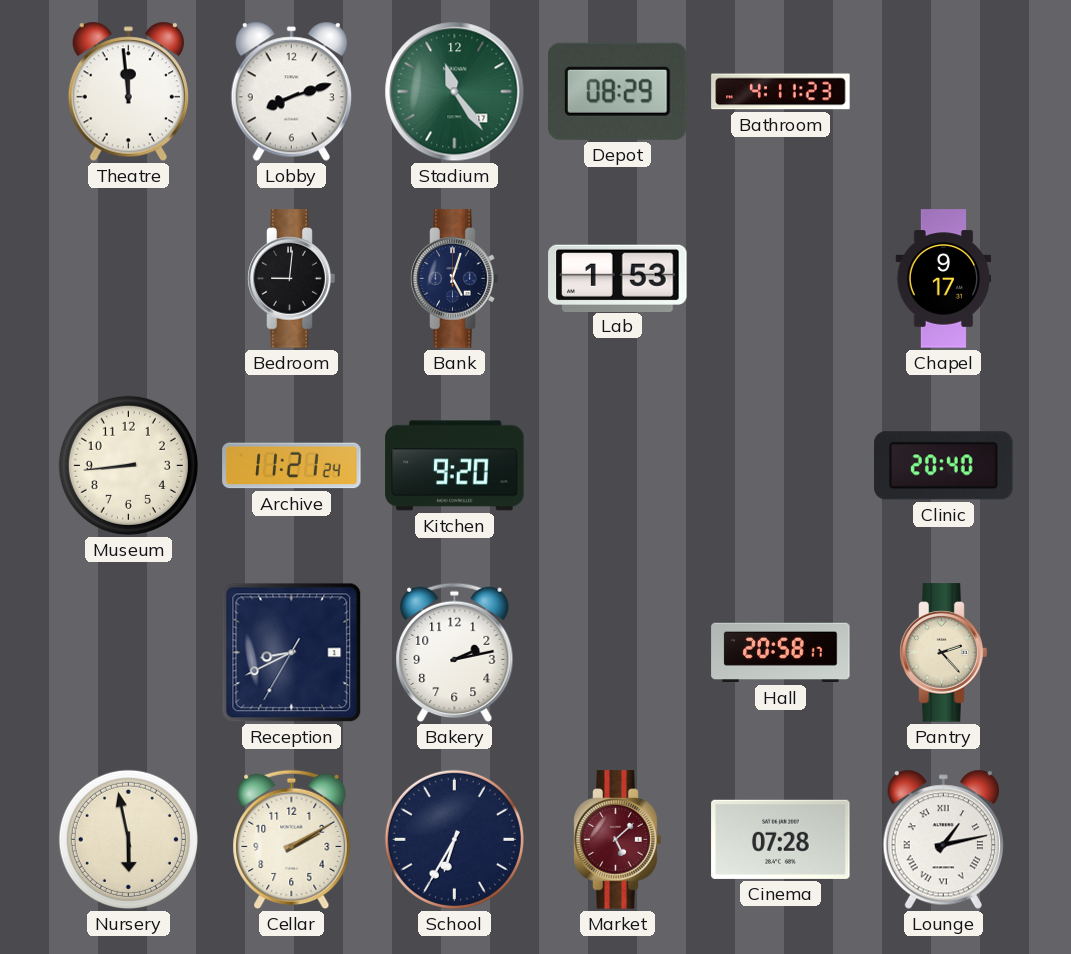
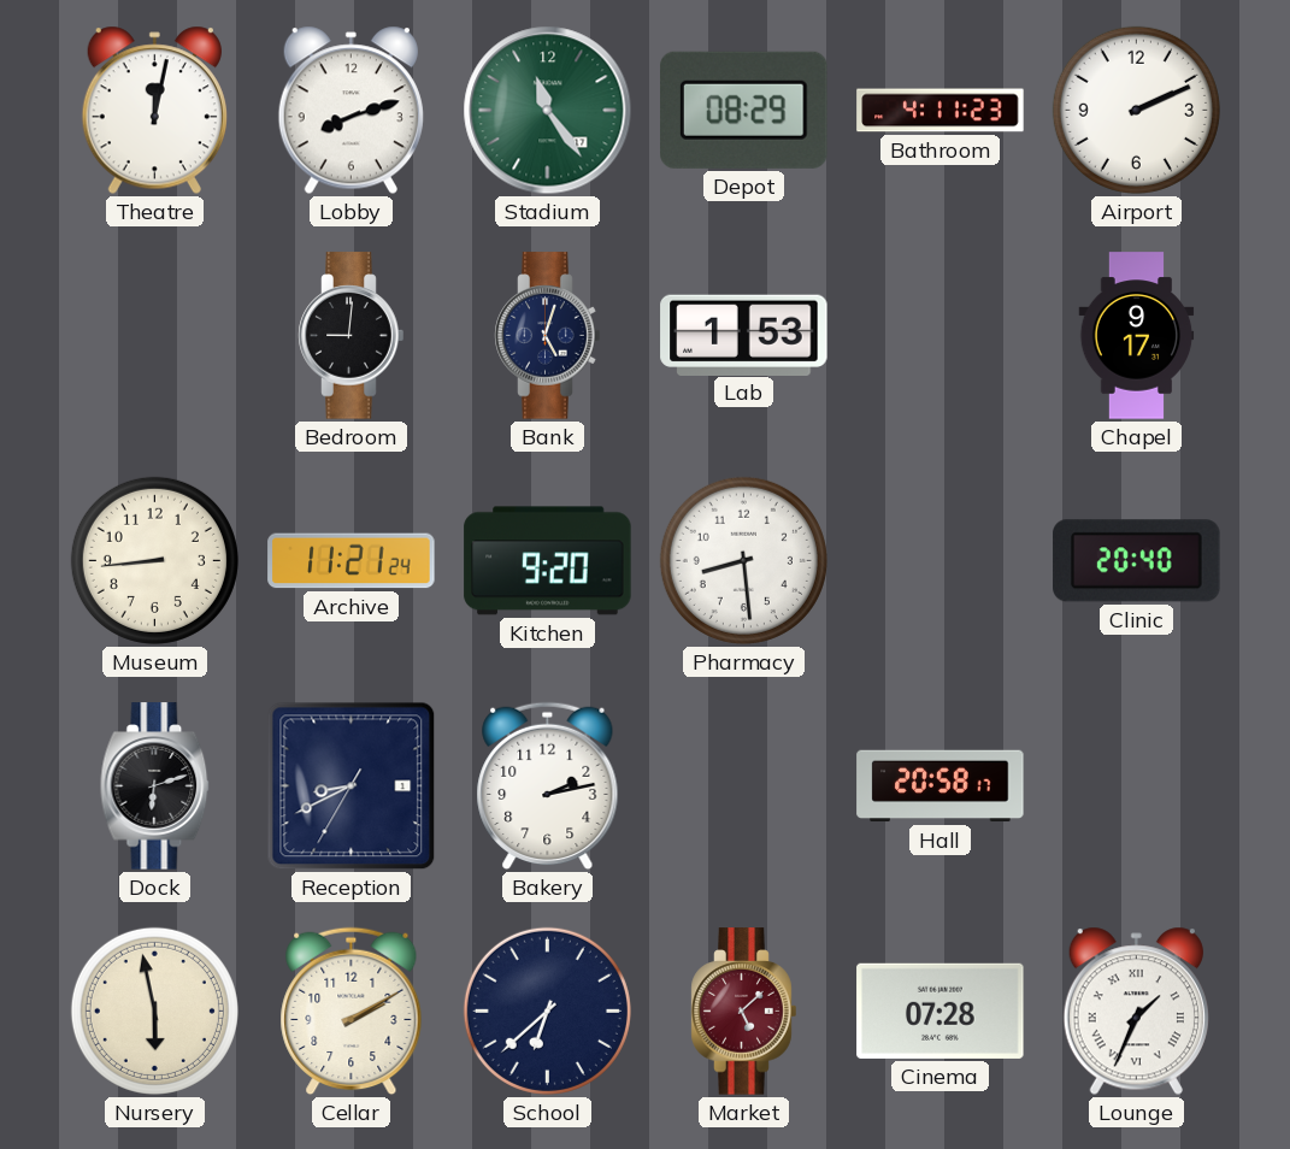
Theatre: 11:59 -> 12:02 (154, 111)
Airport: none -> 2:11 (1136, 110)
Pharmacy: none -> 8:29 (743, 560)
Dock: none -> 6:12 (155, 786)
Pantry: 2:23 -> none (944, 653)
School: 6:35 -> 6:38 (547, 1010)
Lounge: 1:13 -> 1:34 (1136, 1012)
